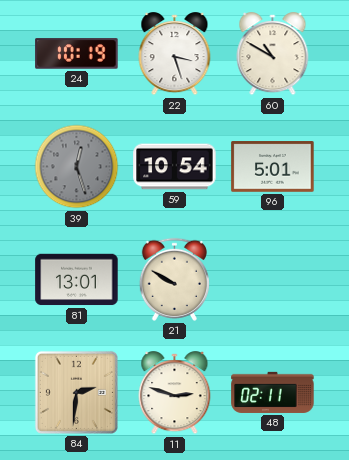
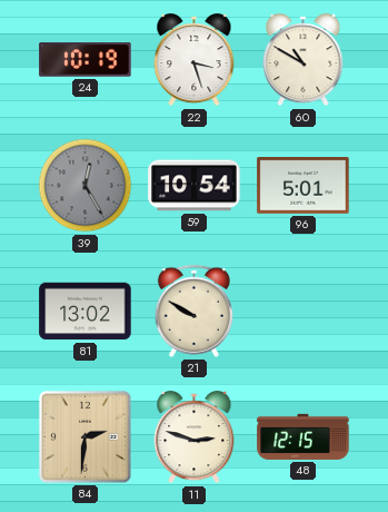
39: 12:27 -> 12:25 (86, 186)
81: 13:01 -> 13:02 (86, 312)
48: 02:11 -> 12:15 (304, 436)
